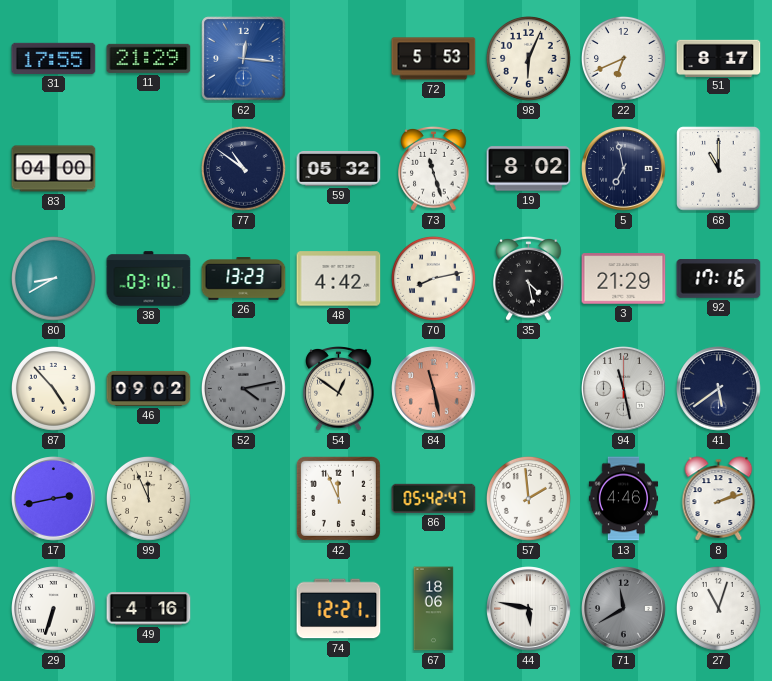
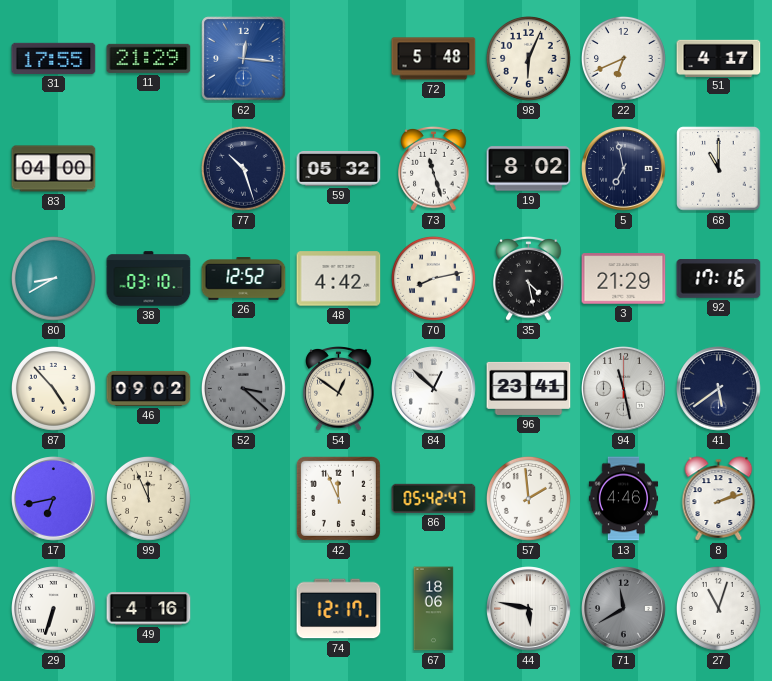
72: 5:53 -> 5:48 (434, 59)
51: 8:17 -> 4:17 (719, 58)
77: 10:51 -> 10:27 (244, 169)
26: 13:23 -> 12:52 (244, 279)
52: 4:13 -> 3:22 (244, 389)
84: 11:28 -> 12:52 (434, 389)
84 dial: salmon -> white (434, 389)
96: none -> 23:41 (529, 388)
17: 2:43 -> 6:43 (54, 499)
74: 12:21 -> 12:17 (339, 609)
